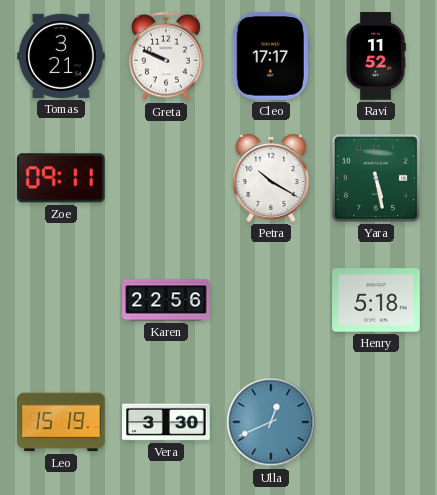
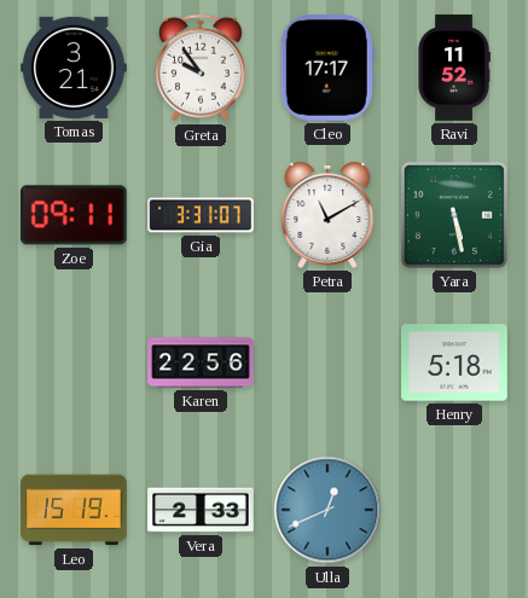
Greta: 9:49 -> 9:54 (201, 68)
Gia: none -> 3:31 (201, 215)
Petra: 10:20 -> 11:10 (327, 215)
Vera: 3:30 -> 2:33 (201, 510)
